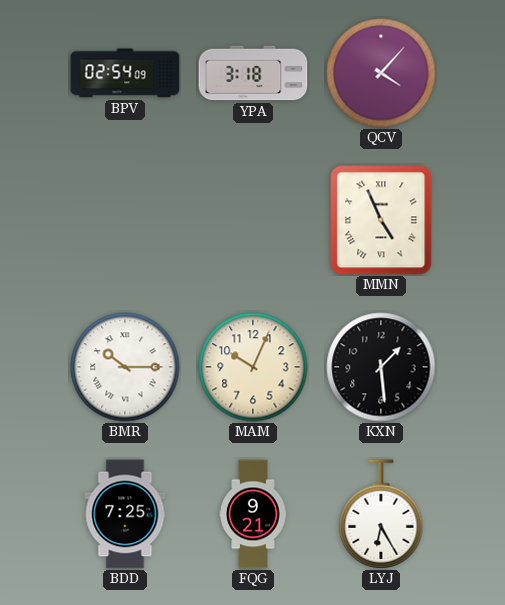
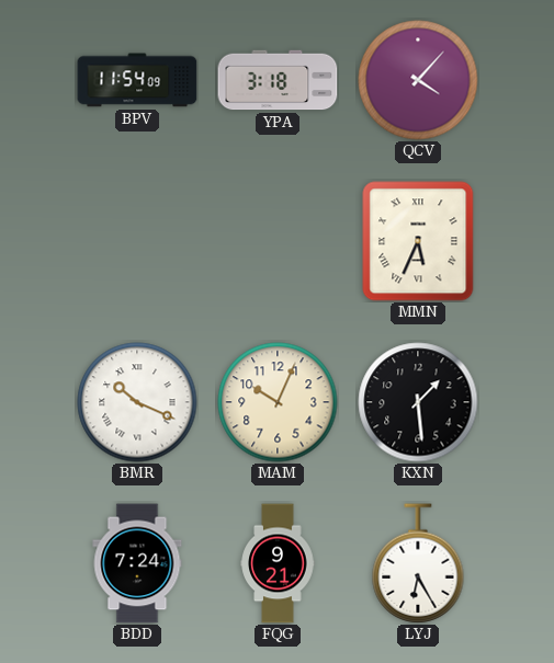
BPV: 02:54 -> 11:54 (137, 80)
MMN: 4:56 -> 5:34 (418, 241)
BMR: 10:15 -> 10:19 (137, 402)
BDD: 7:25 -> 7:24 (137, 563)
